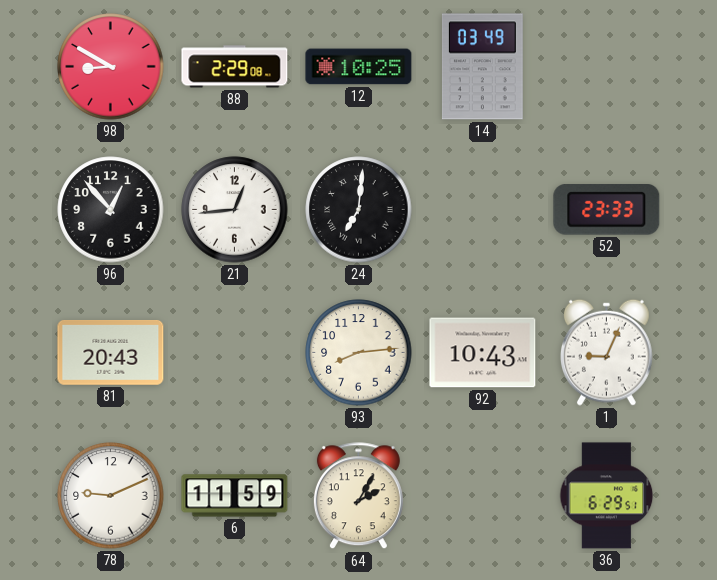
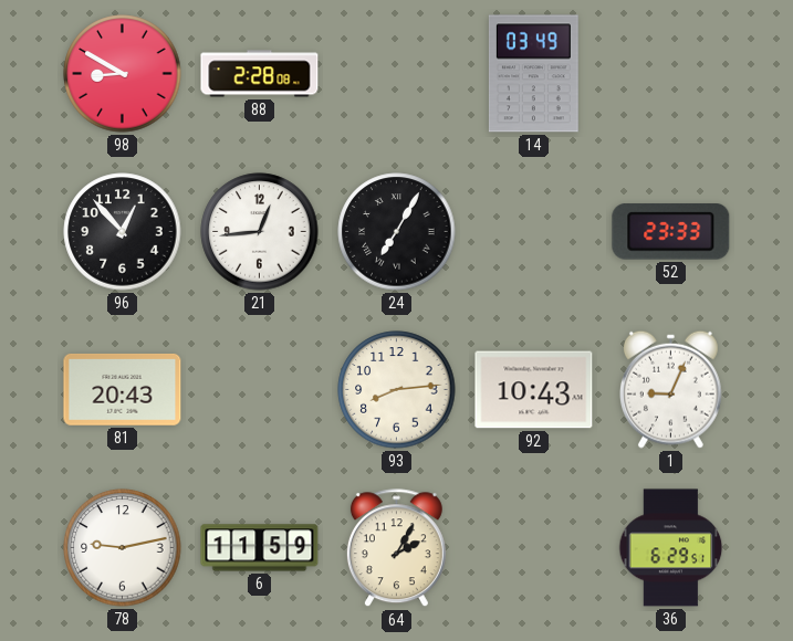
88: 2:29 -> 2:28 (260, 74)
12: 10:25 -> none (359, 67)
24: 7:01 -> 7:05 (397, 232)
78: 9:11 -> 9:13 (123, 548)
